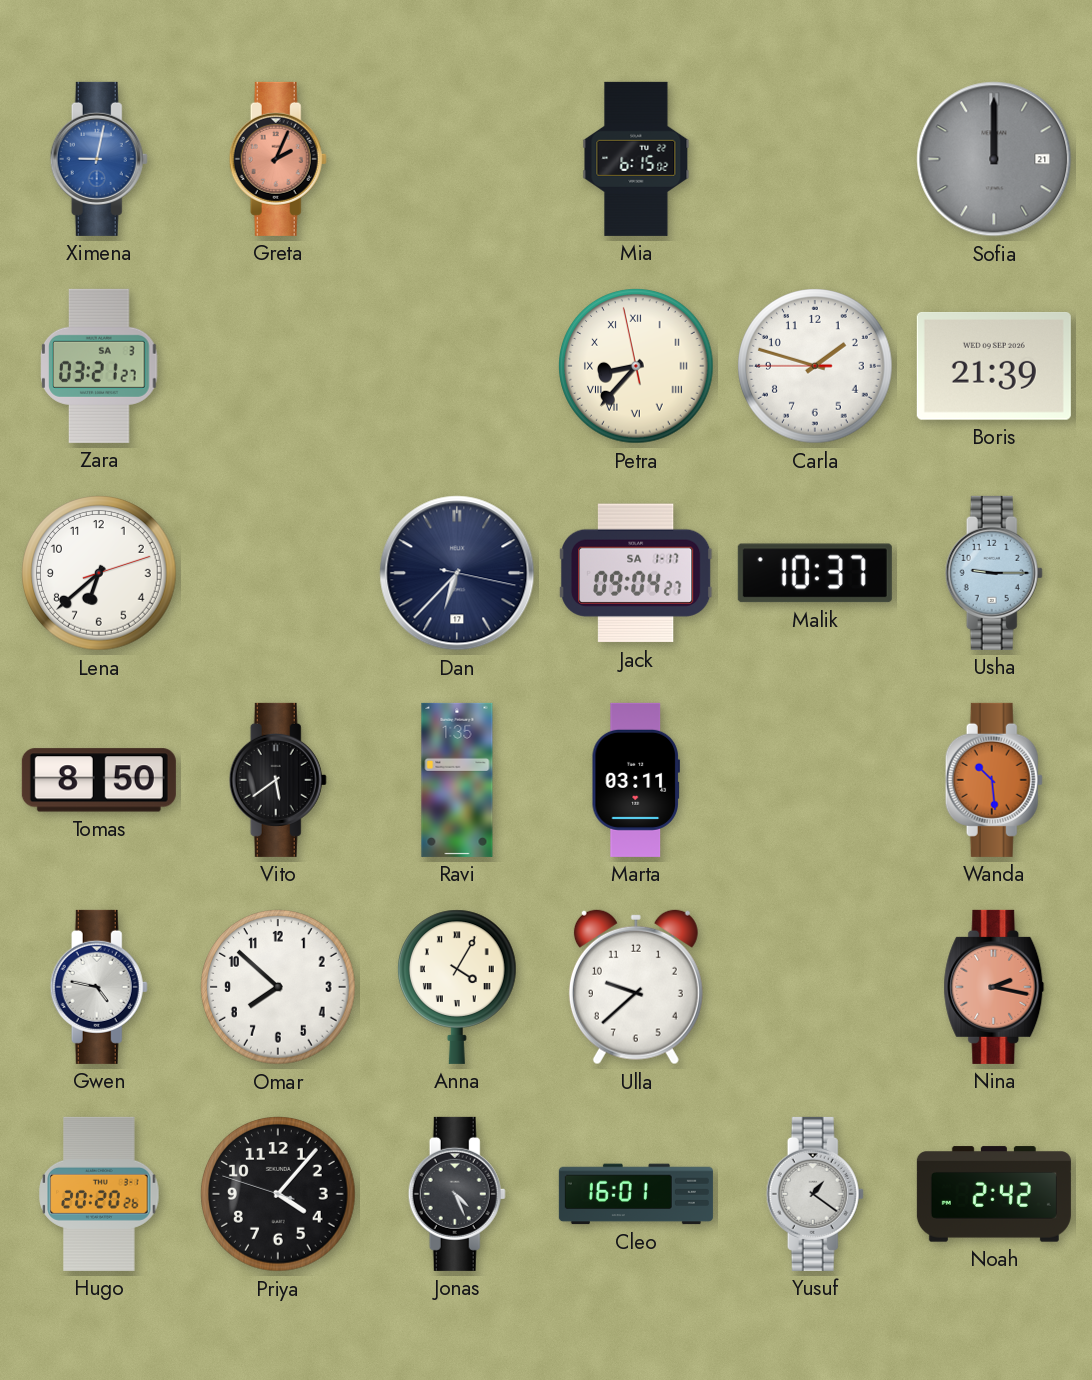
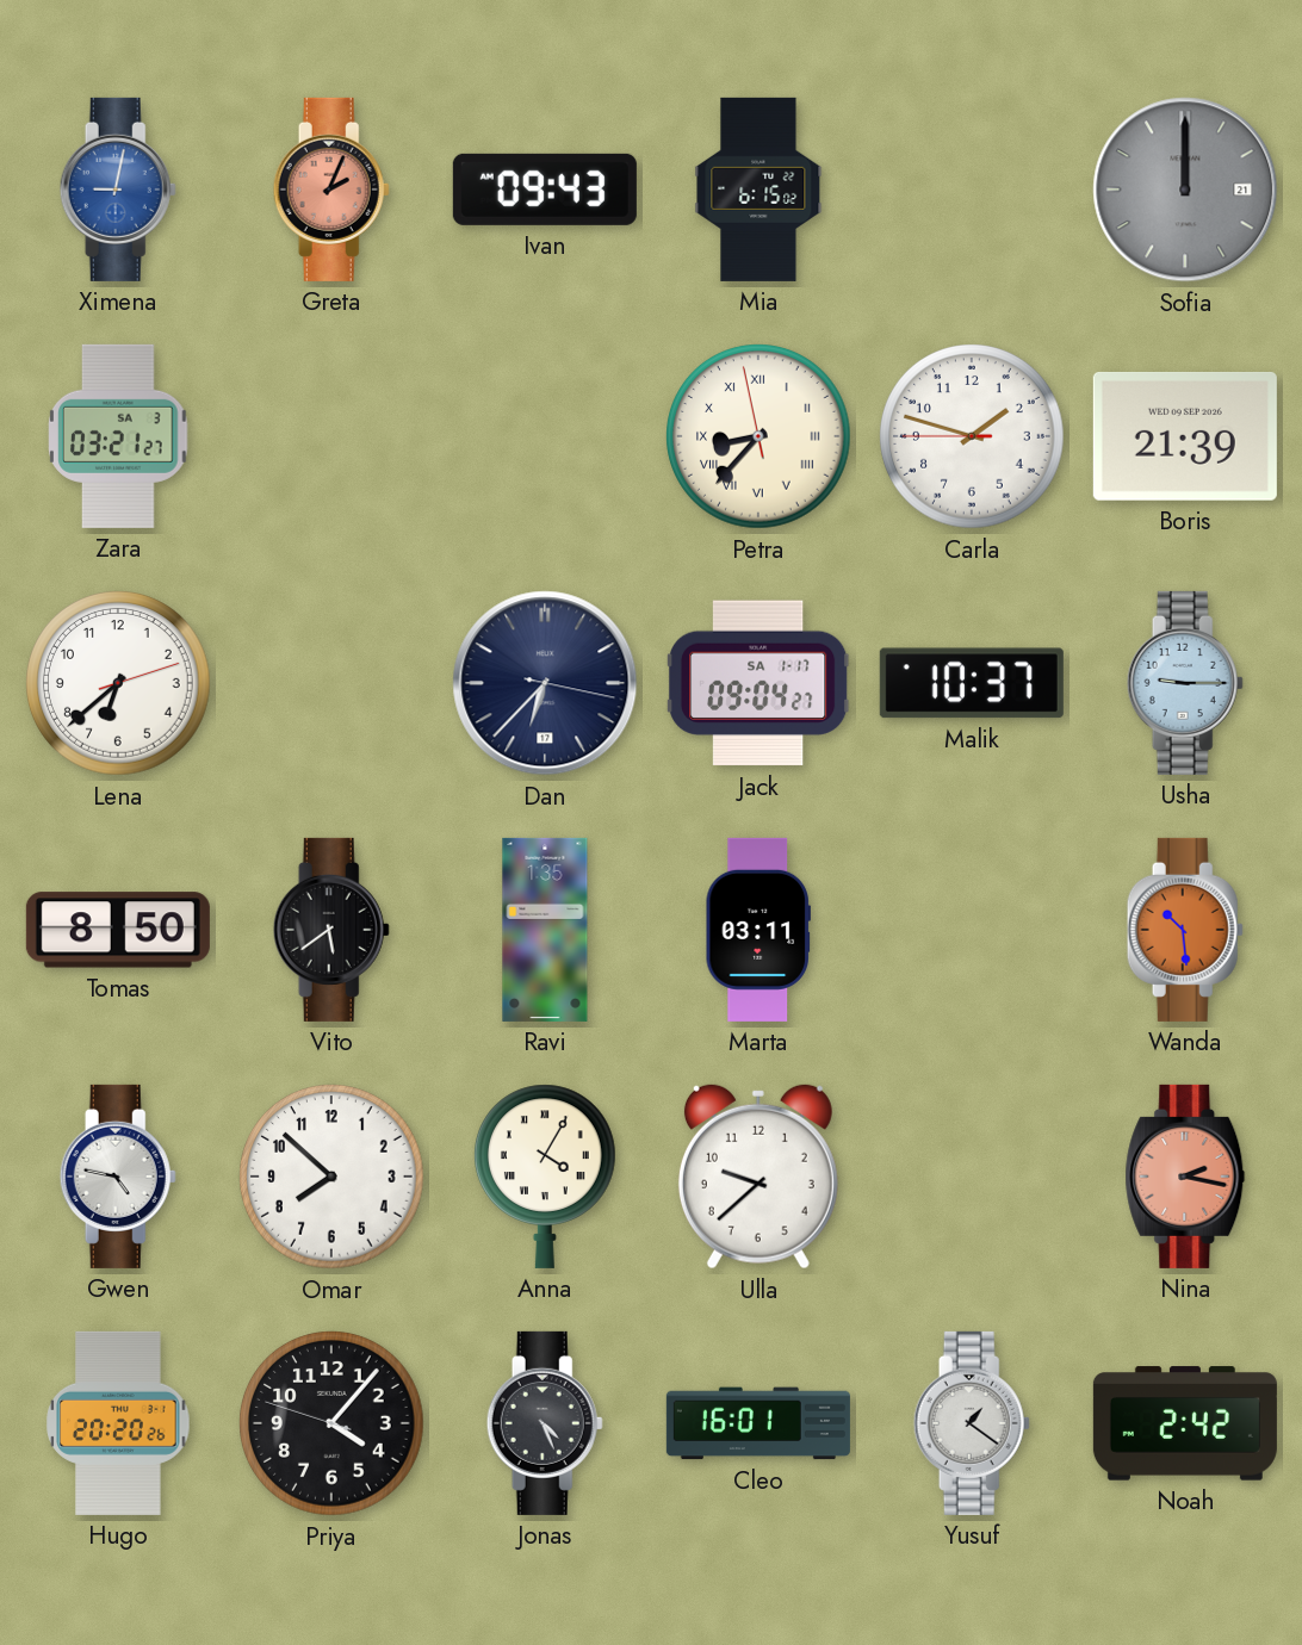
Ivan: none -> 09:43 (545, 190)
